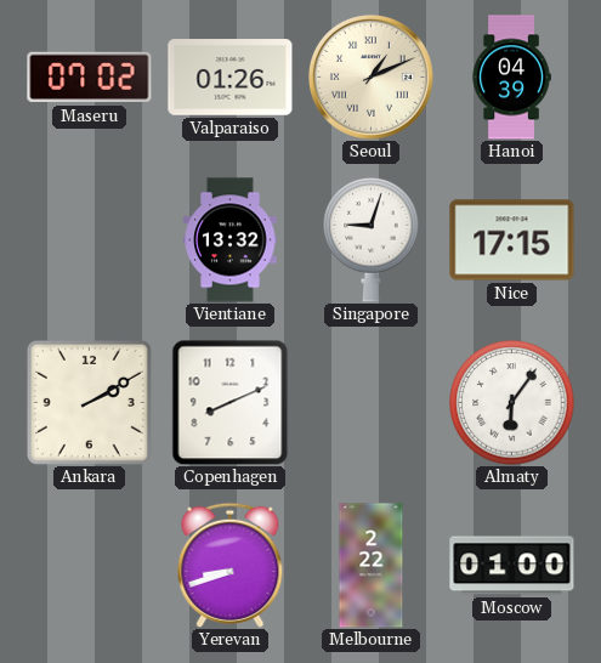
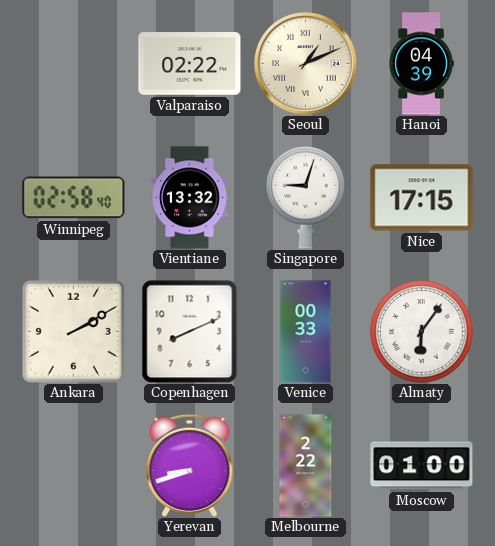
Maseru: 07:02 -> none (90, 78)
Valparaiso: 01:26 -> 02:22 (190, 64)
Winnipeg: none -> 02:58 (74, 198)
Venice: none -> 00:33 (306, 332)
